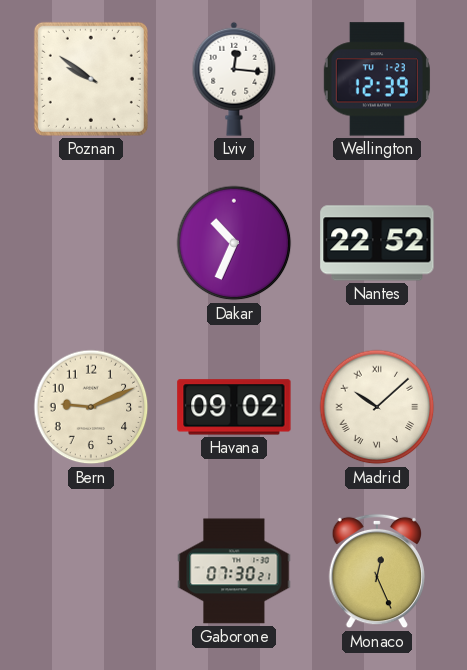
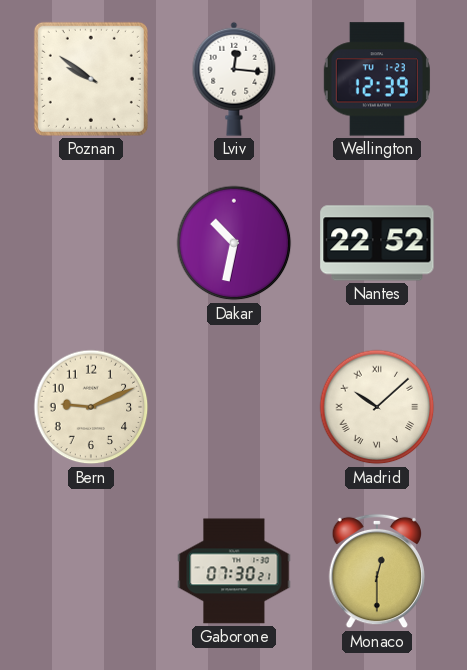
Dakar: 10:34 -> 10:32 (234, 243)
Havana: 09:02 -> none (234, 407)
Monaco: 12:26 -> 12:30 (377, 571)
